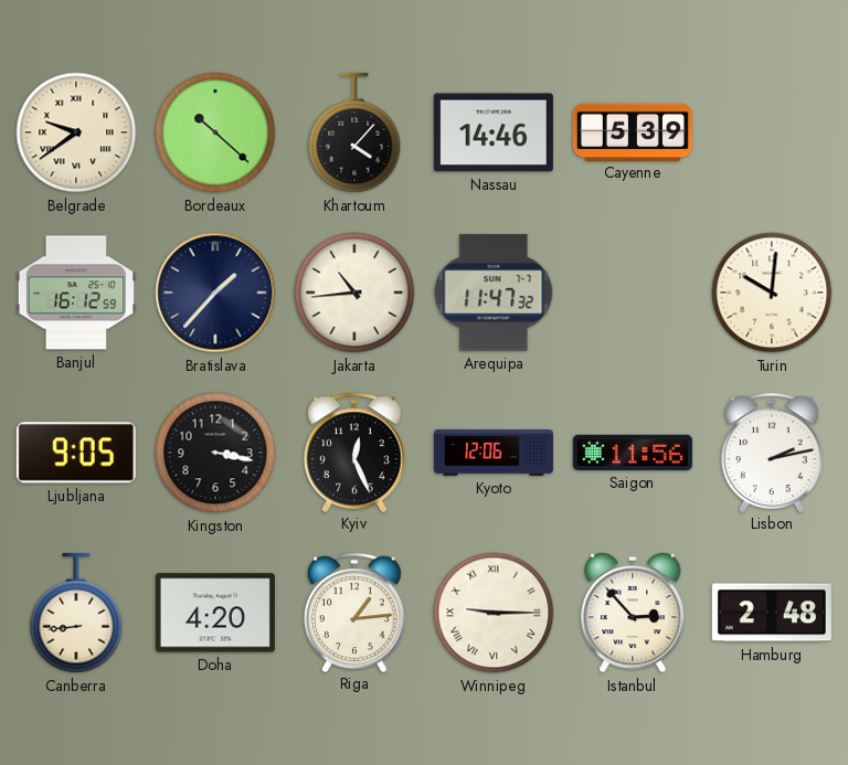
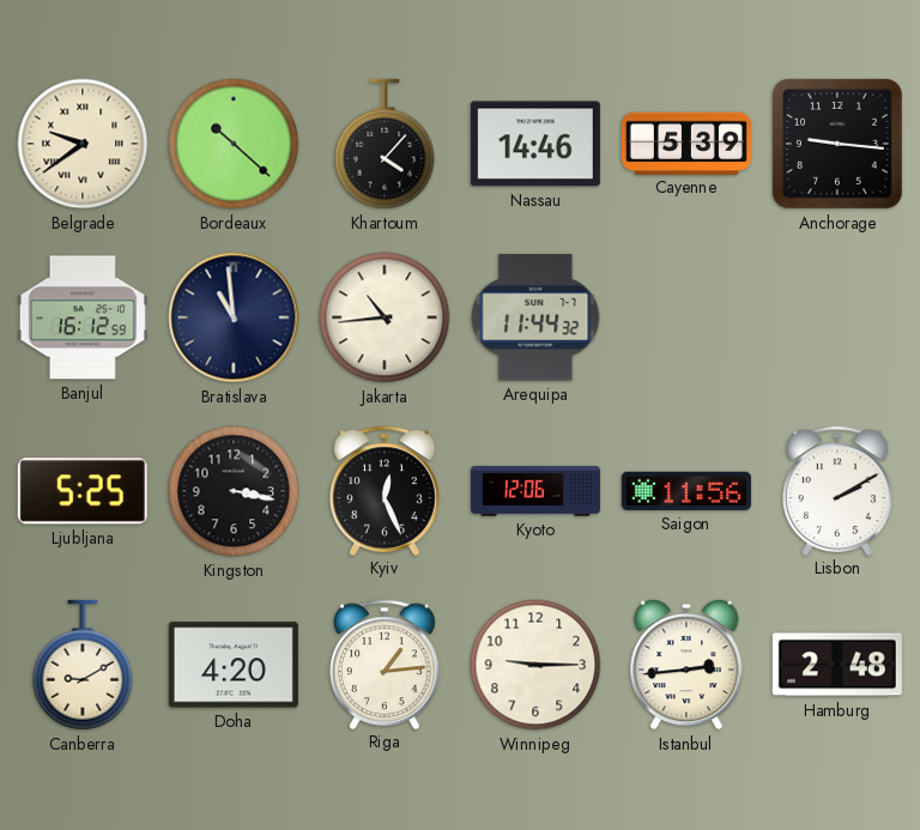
Anchorage: none -> 9:16 (837, 144)
Bratislava: 1:37 -> 10:59 (234, 317)
Arequipa: 11:47 -> 11:44 (535, 317)
Turin: 10:01 -> none (772, 293)
Ljubljana: 9:05 -> 5:25 (83, 491)
Lisbon: 2:13 -> 2:10 (839, 490)
Canberra: 8:44 -> 9:10 (83, 665)
Winnipeg numerals: Roman -> Arabic (535, 665)
Istanbul: 2:53 -> 2:44 (686, 665)
